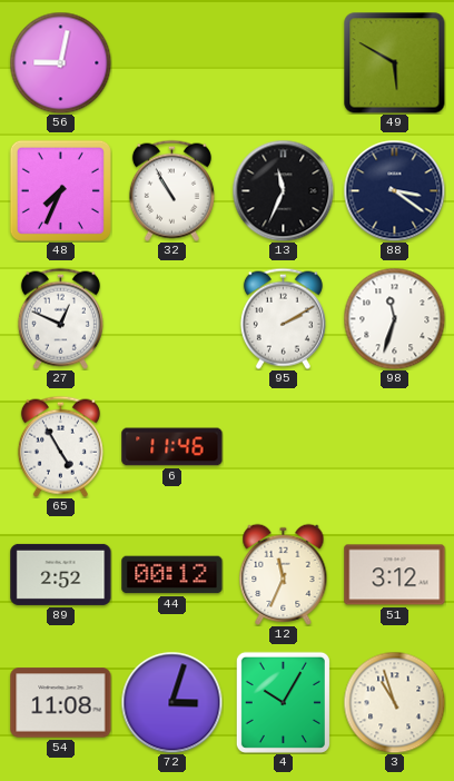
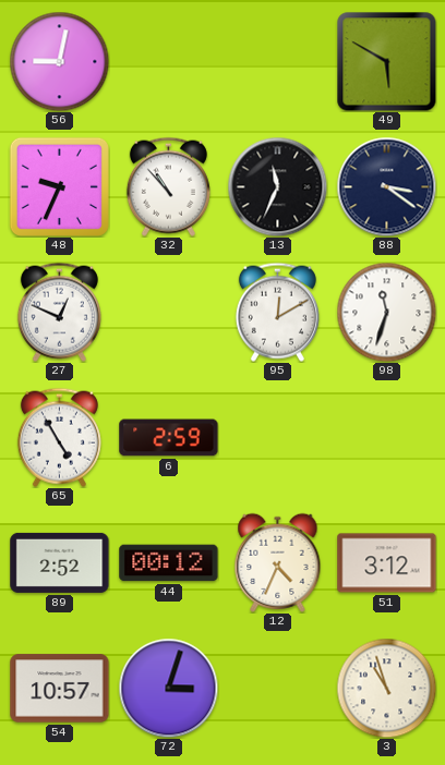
48: 7:34 -> 9:34 (59, 186)
32: 10:55 -> 10:53 (168, 186)
95: 2:10 -> 12:10 (277, 312)
6: 11:46 -> 2:59 (169, 438)
12: 11:34 -> 4:34 (278, 562)
54: 11:08 -> 10:57 (60, 689)
4: 10:05 -> none (283, 702)
